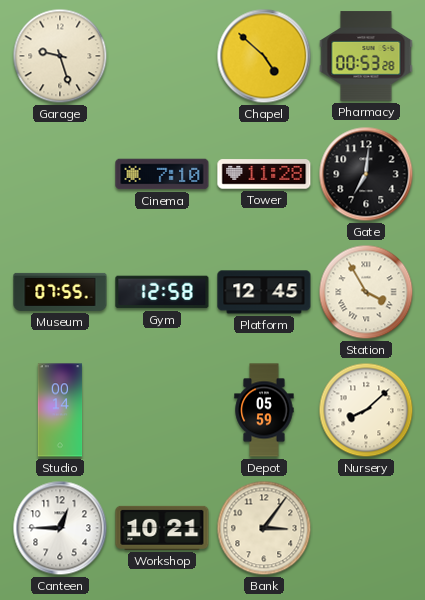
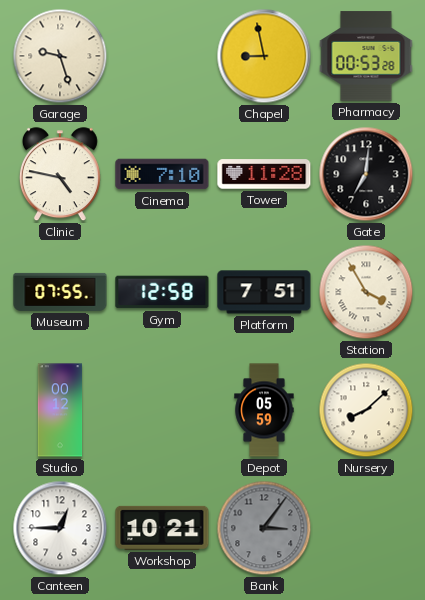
Chapel: 4:52 -> 8:58 (264, 56)
Clinic: none -> 4:47 (60, 175)
Platform: 12:45 -> 7:51 (264, 292)
Studio: 00:14 -> 00:12 (60, 410)
Bank dial: cream -> grey (264, 528)
